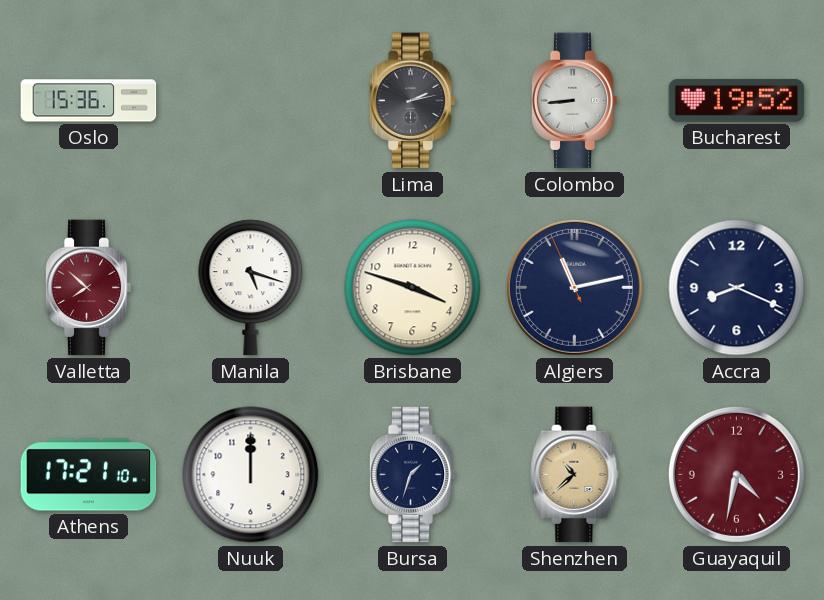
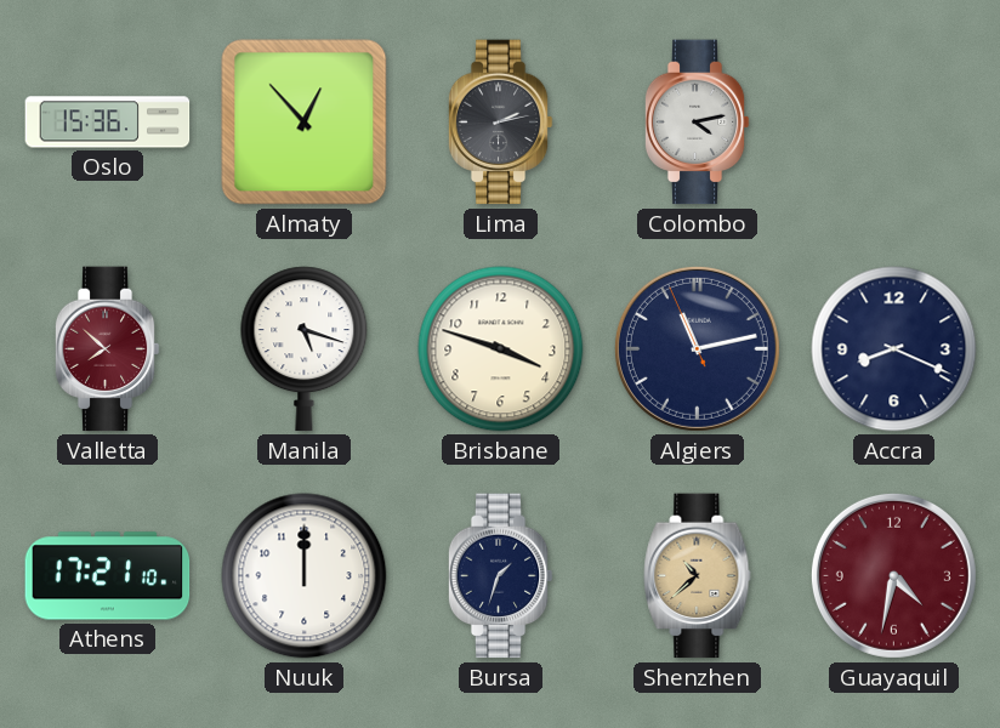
Almaty: none -> 12:53 (305, 123)
Colombo: 8:44 -> 4:13 (697, 123)
Bucharest: 19:52 -> none (737, 100)
